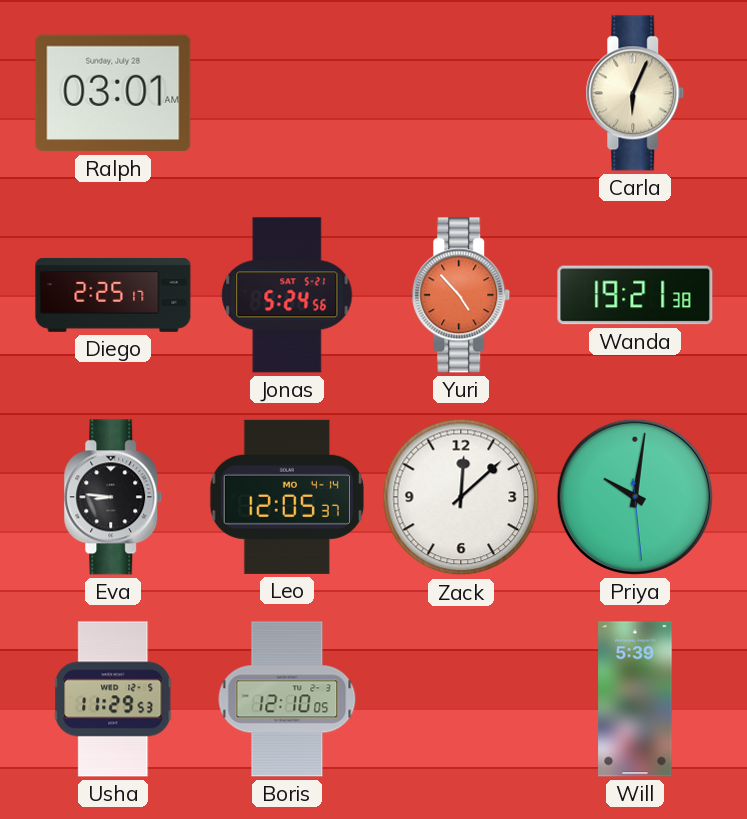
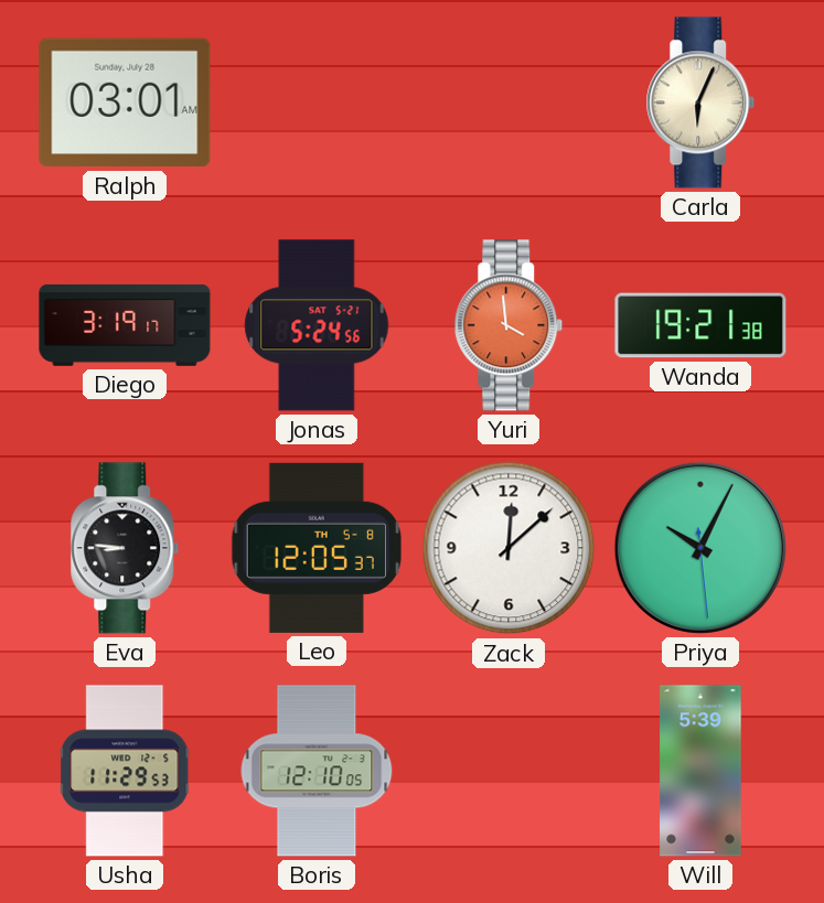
Diego: 2:25 -> 3:19 (125, 325)
Yuri: 4:53 -> 3:59 (509, 325)
Leo date: MO 4-14 -> TH 5-8 (317, 548)
Priya: 10:01 -> 10:04 (700, 548)
